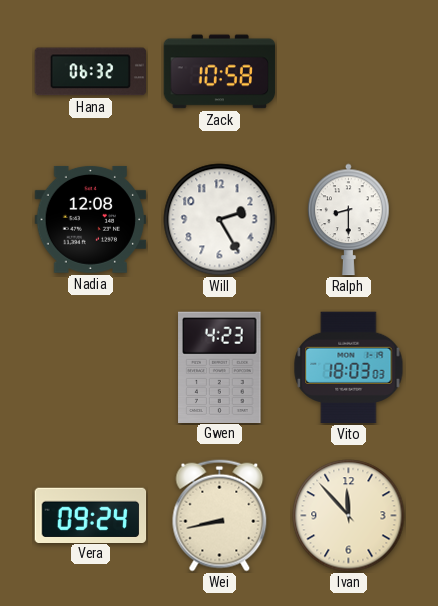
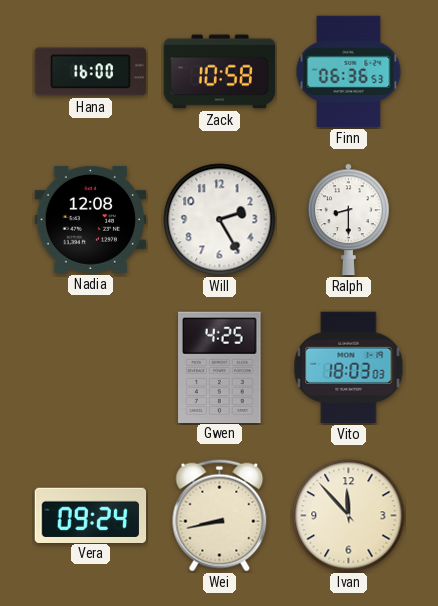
Hana: 06:32 -> 16:00 (91, 72)
Finn: none -> 06:36 (349, 72)
Gwen: 4:23 -> 4:25 (220, 367)
